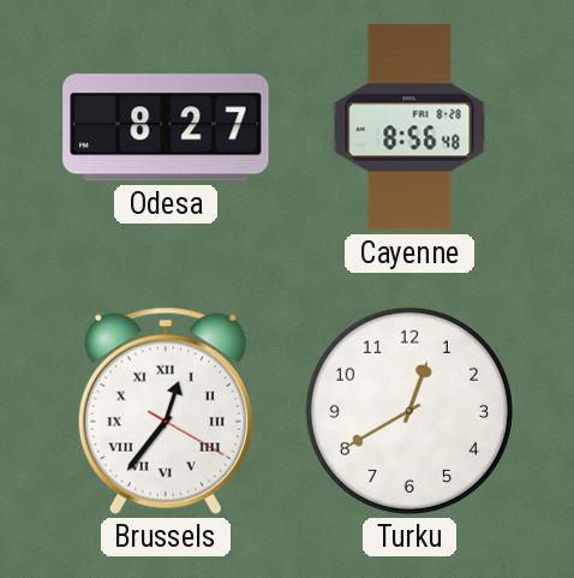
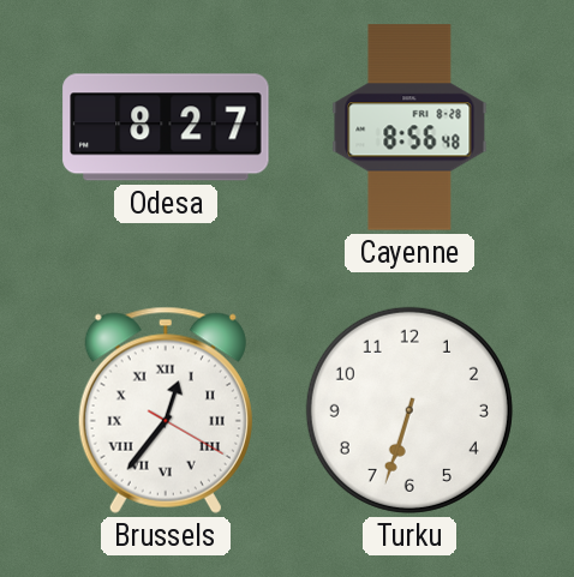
Turku: 12:40 -> 6:33 (409, 410)
